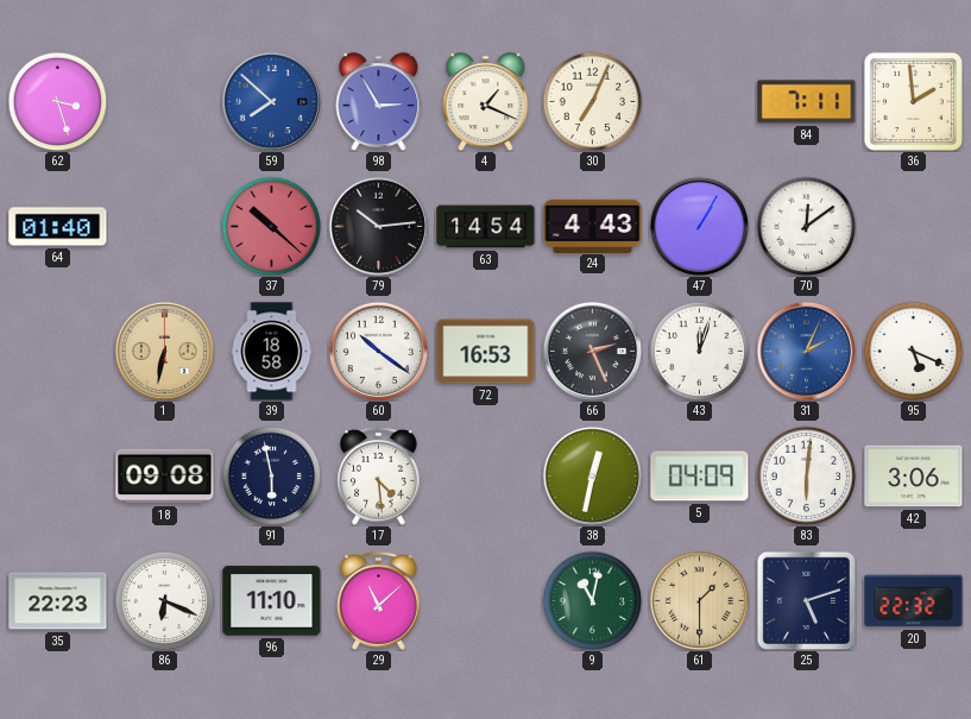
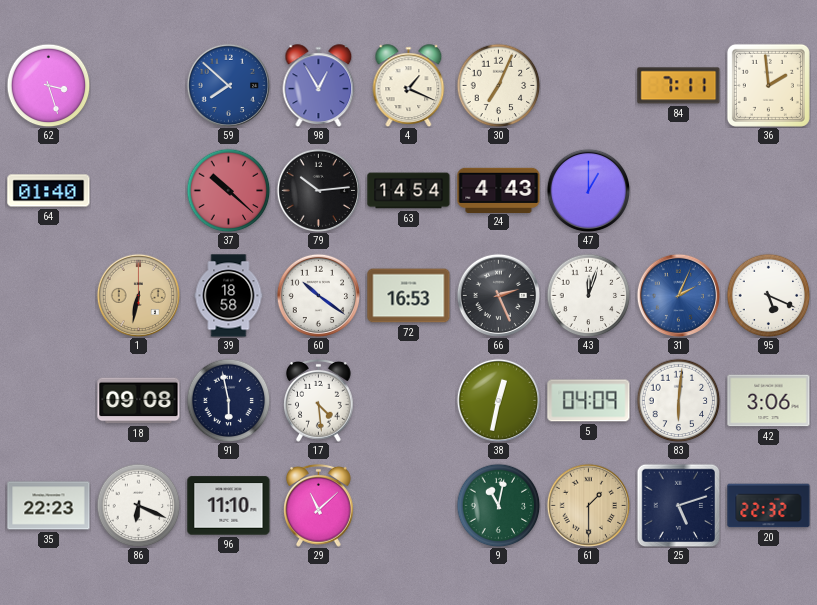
98: 2:55 -> 12:55 (319, 85)
47: 1:05 -> 1:00 (588, 190)
70: 12:09 -> none (806, 226)
